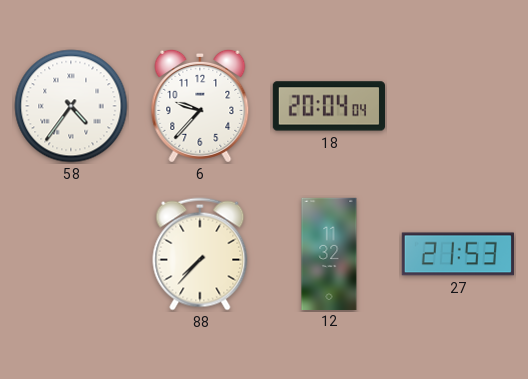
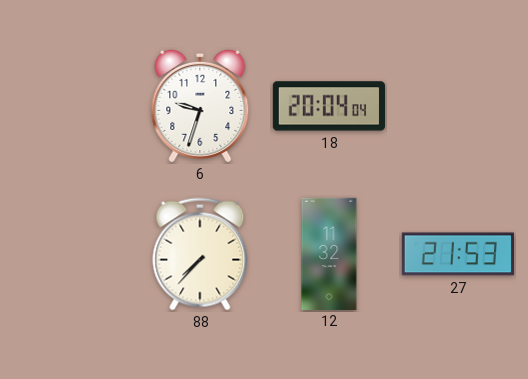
58: 4:36 -> none (71, 106)
6: 9:37 -> 9:33 (200, 106)
